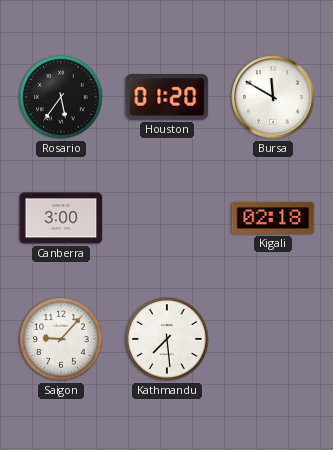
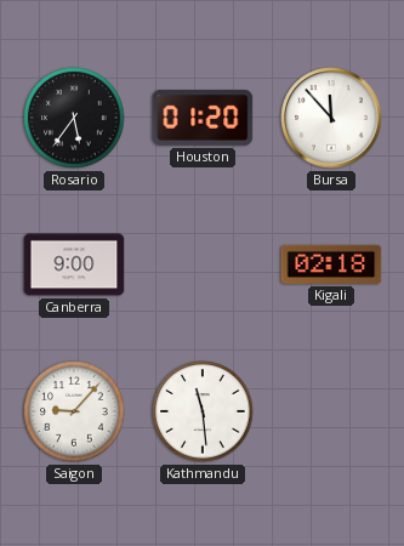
Bursa: 11:50 -> 11:53 (331, 118)
Canberra: 3:00 -> 9:00 (74, 265)
Kathmandu: 7:29 -> 11:29 (203, 411)
